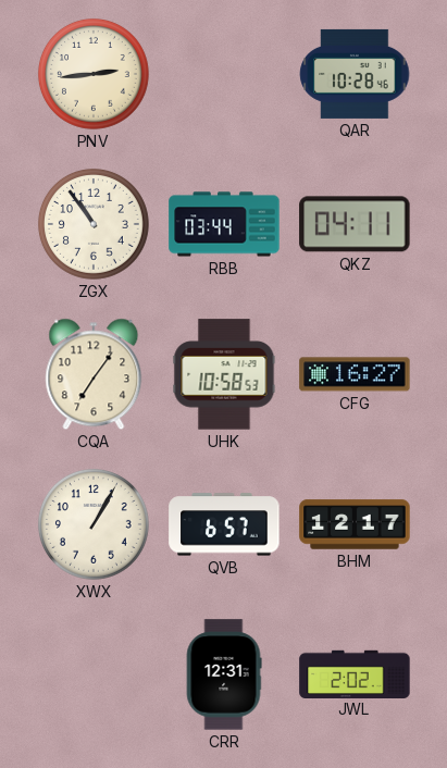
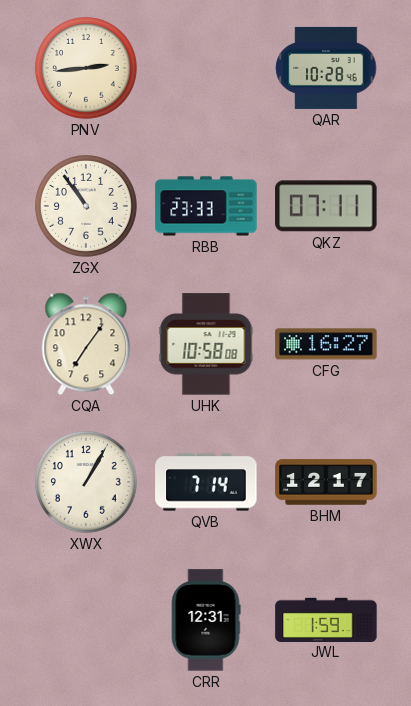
RBB: 03:44 -> 23:33 (206, 206)
QKZ: 04:11 -> 07:11 (326, 206)
UHK: 10:58:53 -> 10:58:08 (206, 344)
QVB: 6:57 -> 7:14 (206, 482)
JWL: 2:02 -> 1:59 (326, 619)
